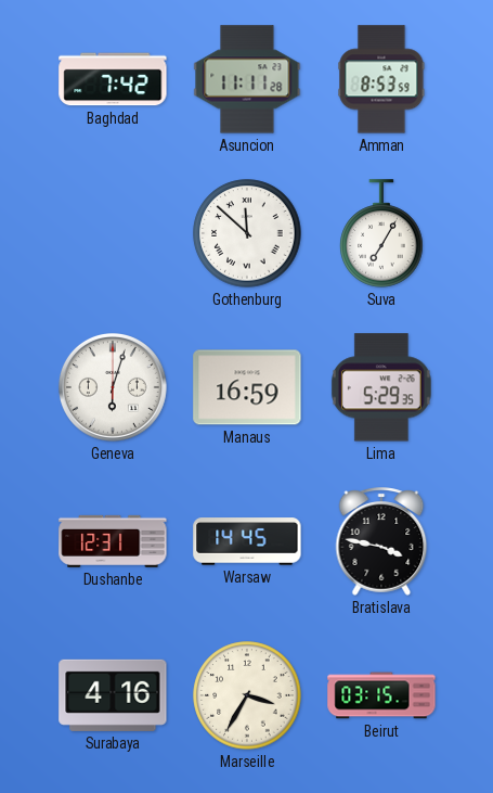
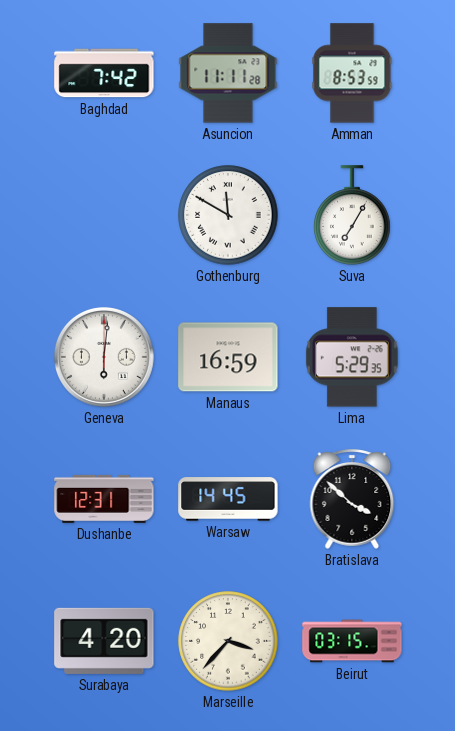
Gothenburg: 11:52 -> 11:50 (228, 215)
Geneva: 6:03 -> 6:01 (104, 357)
Bratislava: 3:47 -> 3:52 (352, 499)
Surabaya: 4:16 -> 4:20 (104, 641)
Marseille: 3:35 -> 3:37 (228, 641)
